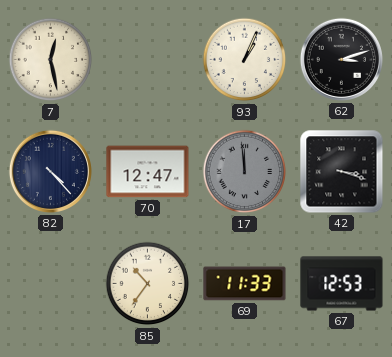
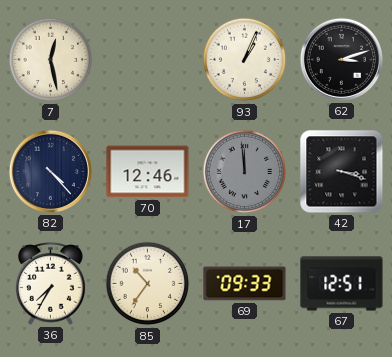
70: 12:47 -> 12:46 (148, 172)
36: none -> 7:35 (51, 284)
69: 11:33 -> 09:33 (245, 284)
67: 12:53 -> 12:51 (342, 284)
